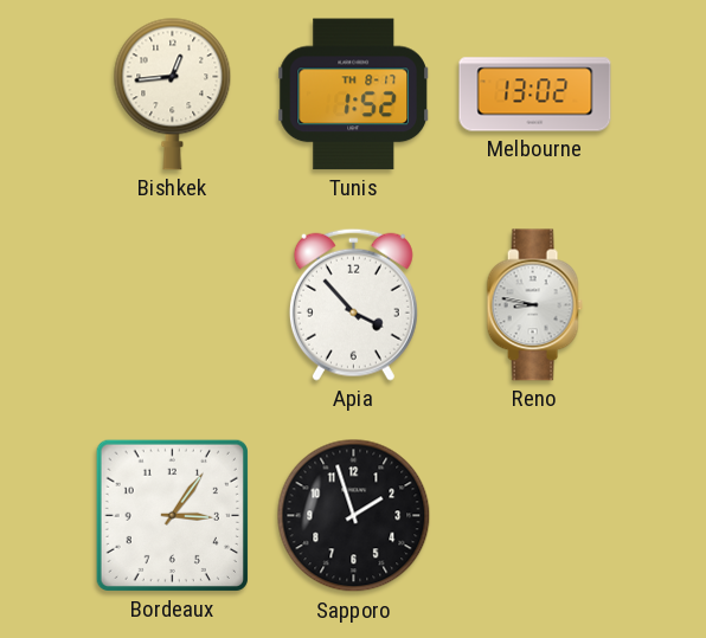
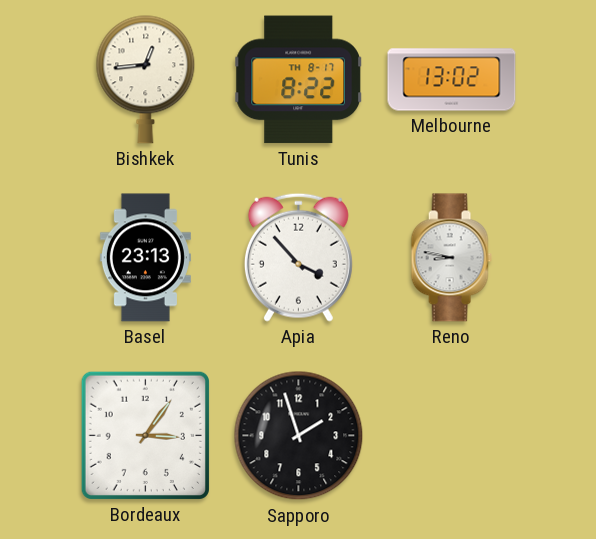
Tunis: 1:52 -> 8:22 (299, 80)
Basel: none -> 23:13 (145, 258)
